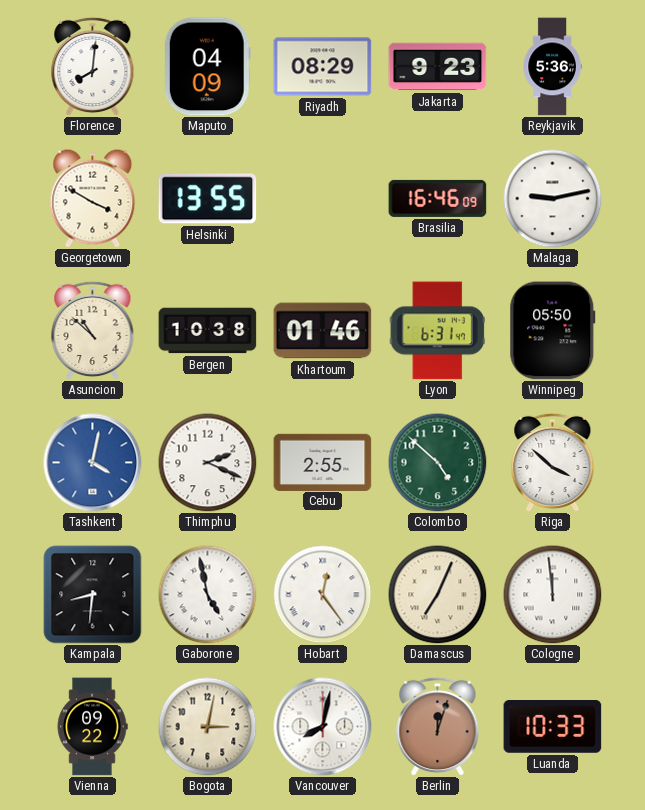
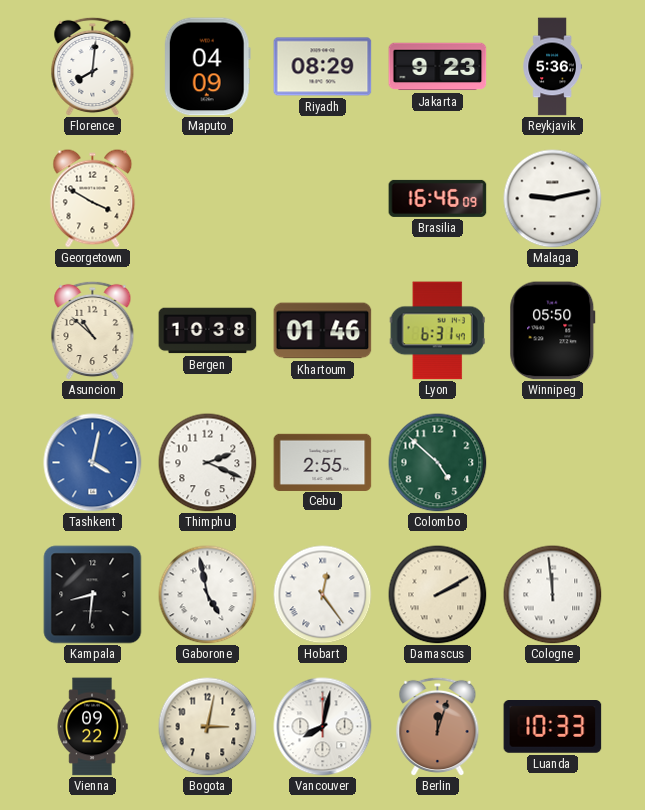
Helsinki: 13:55 -> none (208, 199)
Riga: 3:52 -> none (553, 462)
Damascus: 7:04 -> 2:10 (438, 595)
